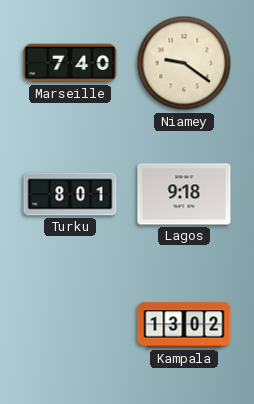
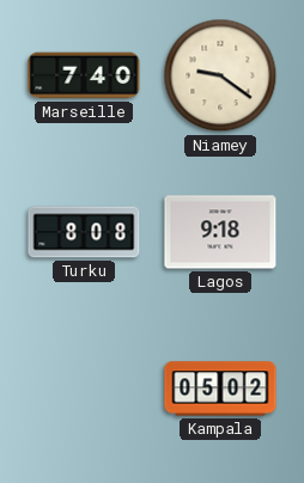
Turku: 8:01 -> 8:08 (84, 232)
Kampala: 13:02 -> 05:02 (220, 389)
